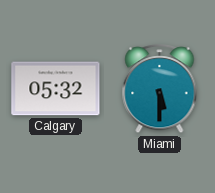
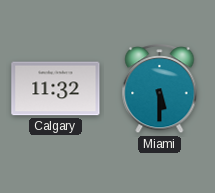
Calgary: 05:32 -> 11:32 (56, 89)
